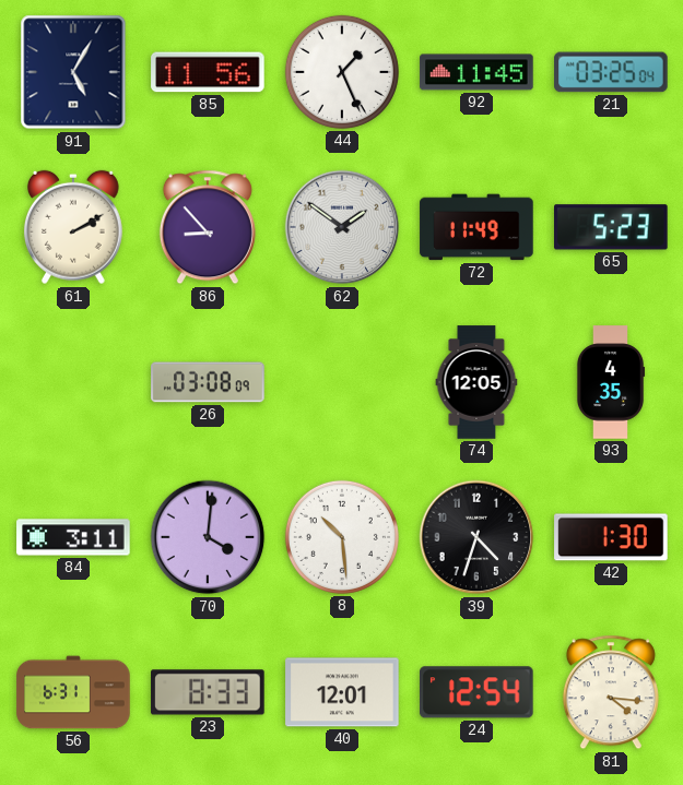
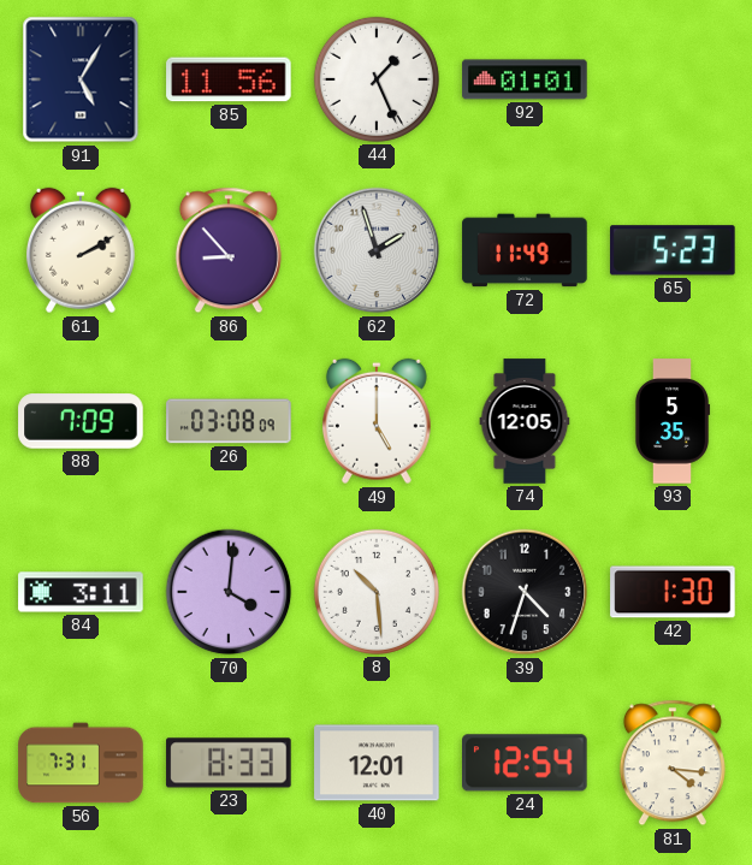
92: 11:45 -> 01:01 (525, 79)
21: 03:25 -> none (611, 72)
62: 1:51 -> 1:57 (377, 250)
88: none -> 7:09 (81, 421)
49: none -> 5:00 (377, 421)
93: 4:35 -> 5:35 (673, 421)
56: 6:31 -> 7:31 (81, 763)
